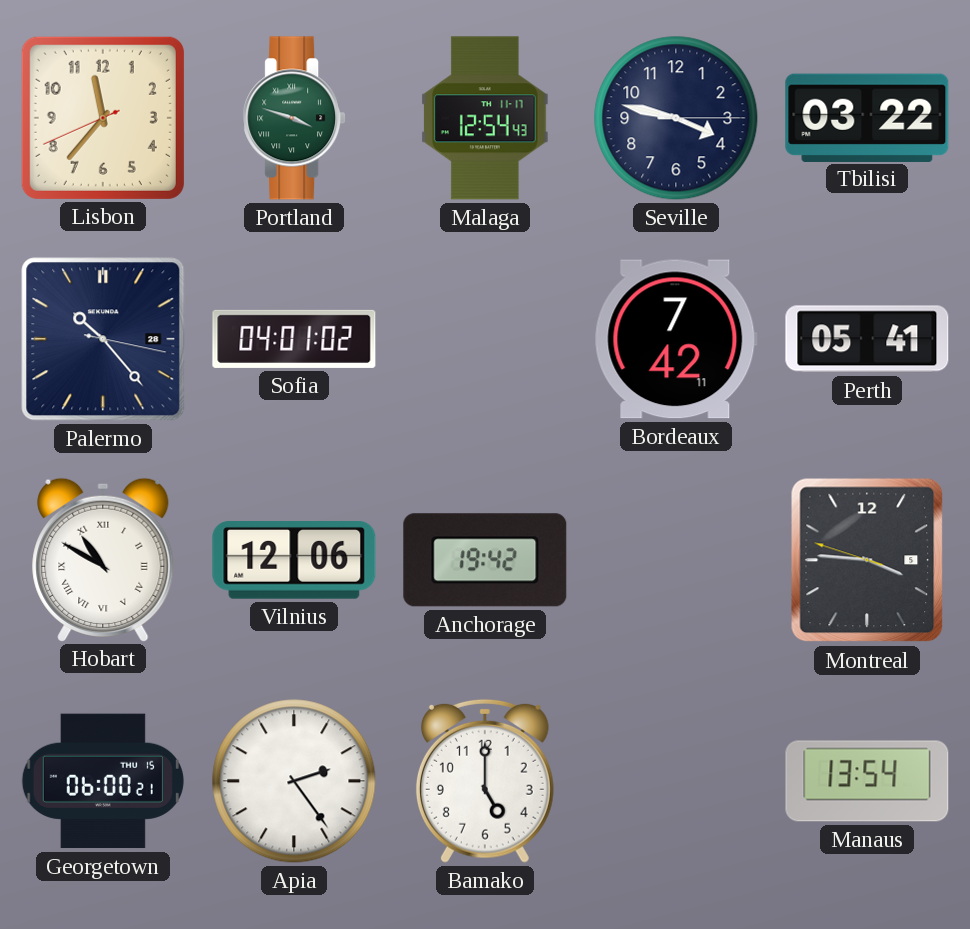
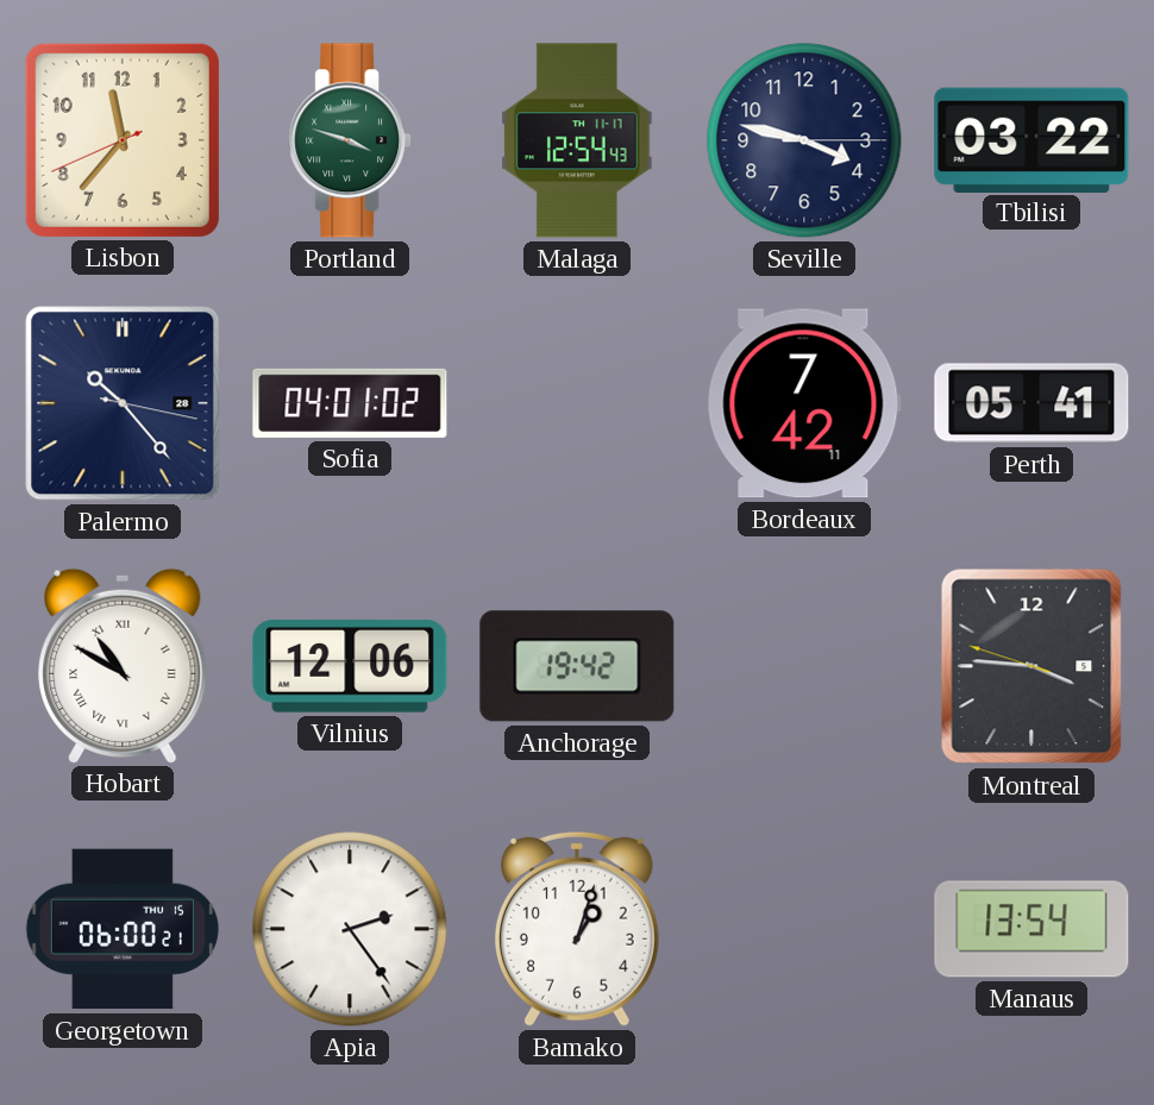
Bamako: 5:00 -> 1:03 (577, 929)
